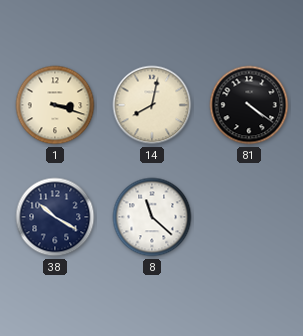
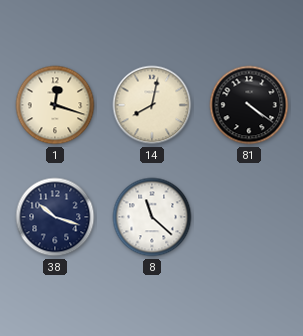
1: 3:18 -> 12:18 (55, 105)
38: 10:20 -> 10:18 (55, 217)
